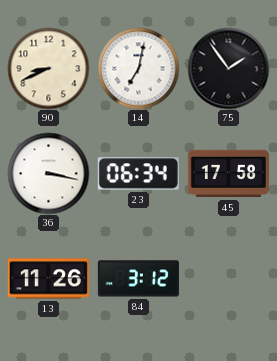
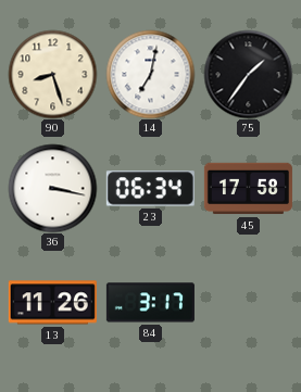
90: 8:41 -> 8:27 (52, 74)
75: 1:54 -> 1:36 (248, 74)
84: 3:12 -> 3:17 (150, 303)
